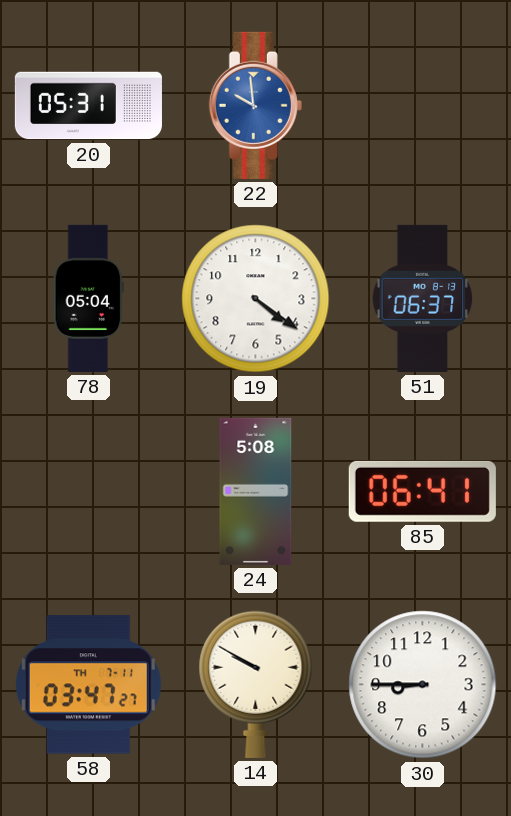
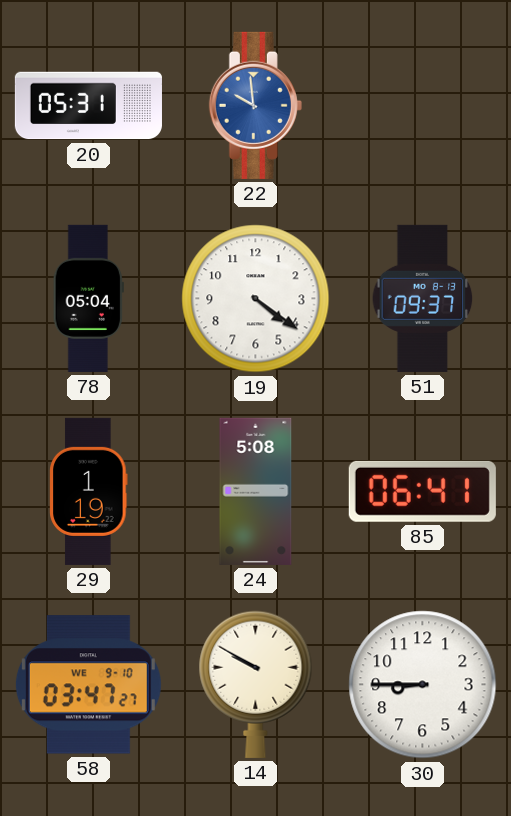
51: 06:37 -> 09:37 (423, 298)
29: none -> 1:19 (89, 491)
58 date: TH 7-11 -> WE 9-10 (88, 685)
